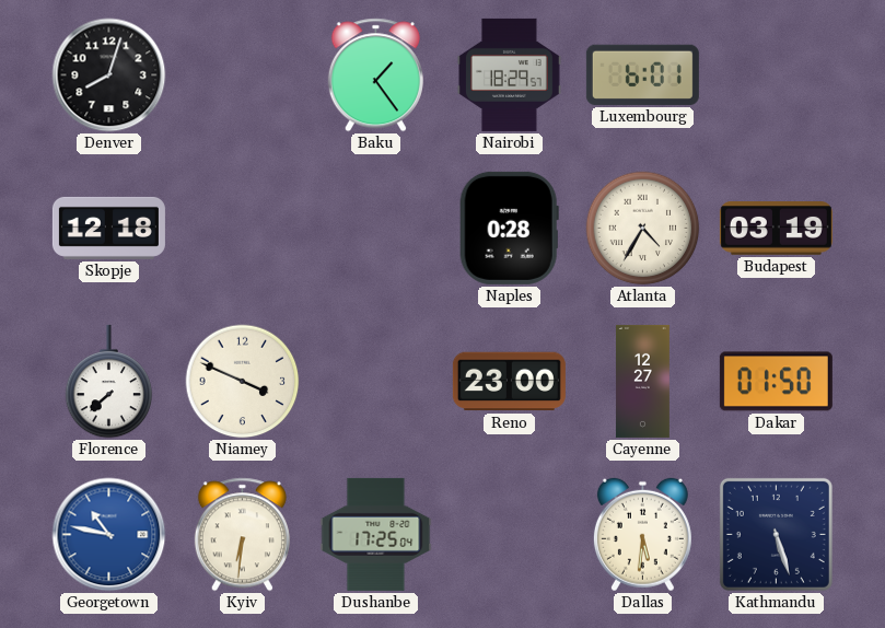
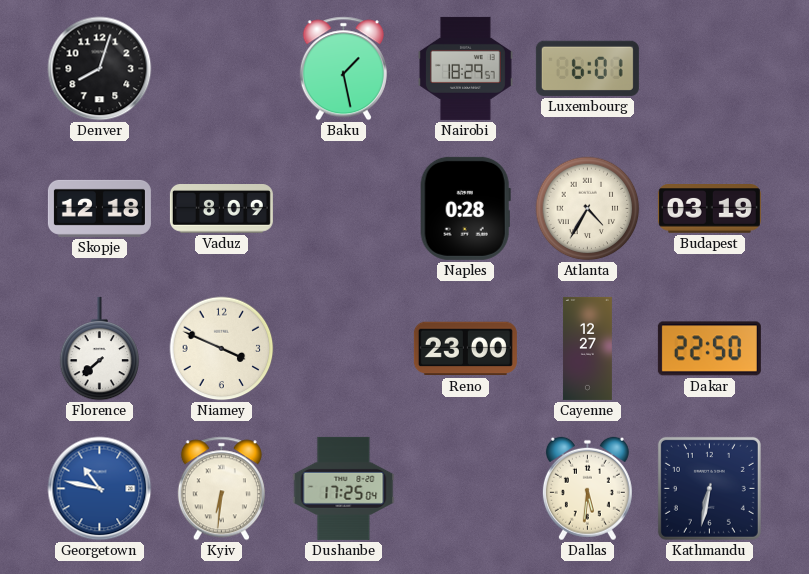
Baku: 1:24 -> 1:28 (343, 69)
Vaduz: none -> 8:09 (221, 209)
Dakar: 01:50 -> 22:50 (709, 349)
Kathmandu: 5:27 -> 6:32 (709, 488)
